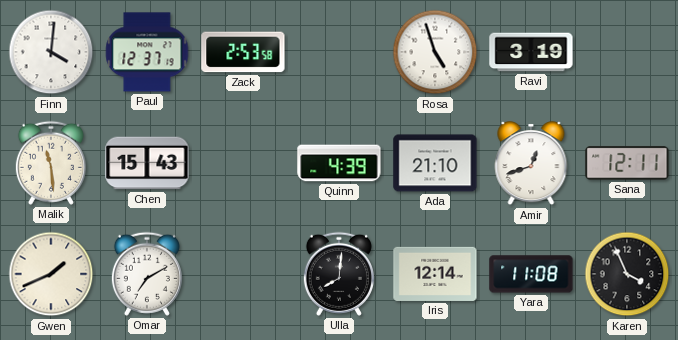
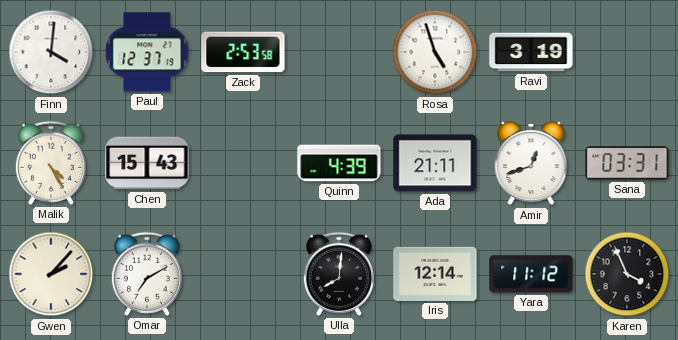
Malik: 11:29 -> 4:25 (51, 163)
Ada: 21:10 -> 21:11 (435, 163)
Sana: 12:11 -> 03:31 (627, 163)
Gwen: 1:41 -> 2:07 (51, 274)
Yara: 11:08 -> 11:12 (531, 274)
